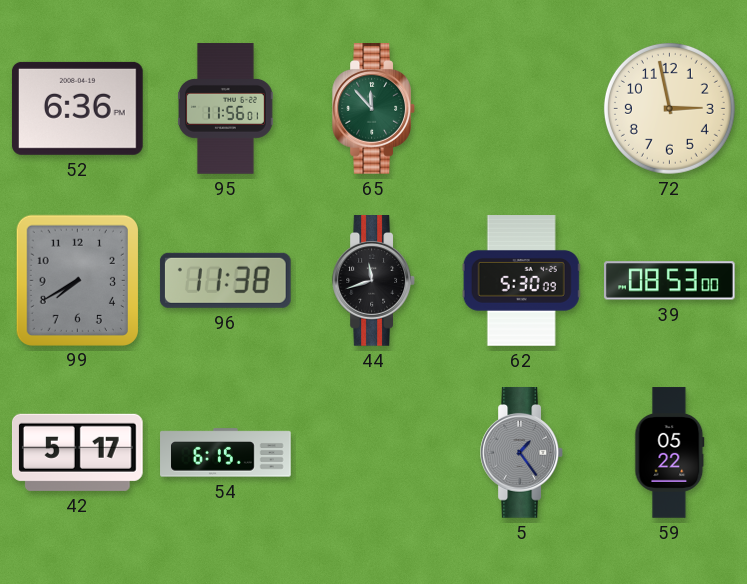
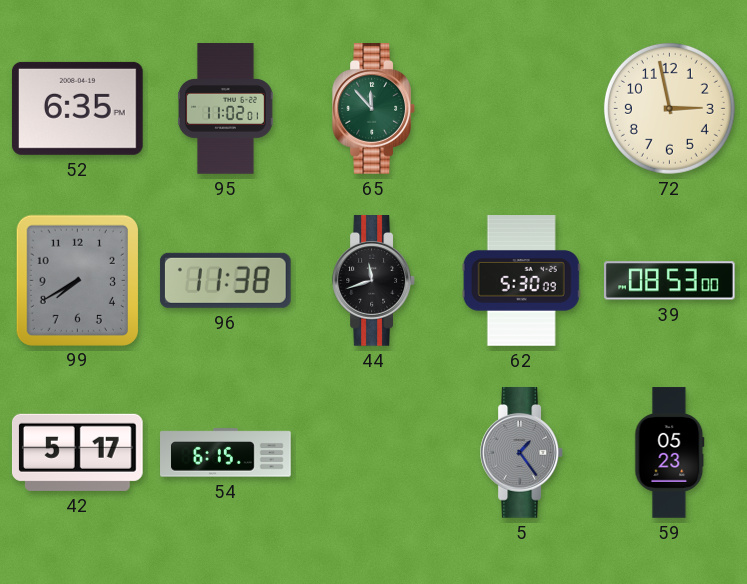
52: 6:36 -> 6:35 (77, 108)
95: 11:56 -> 11:02 (226, 109)
59: 05:22 -> 05:23 (670, 453)
